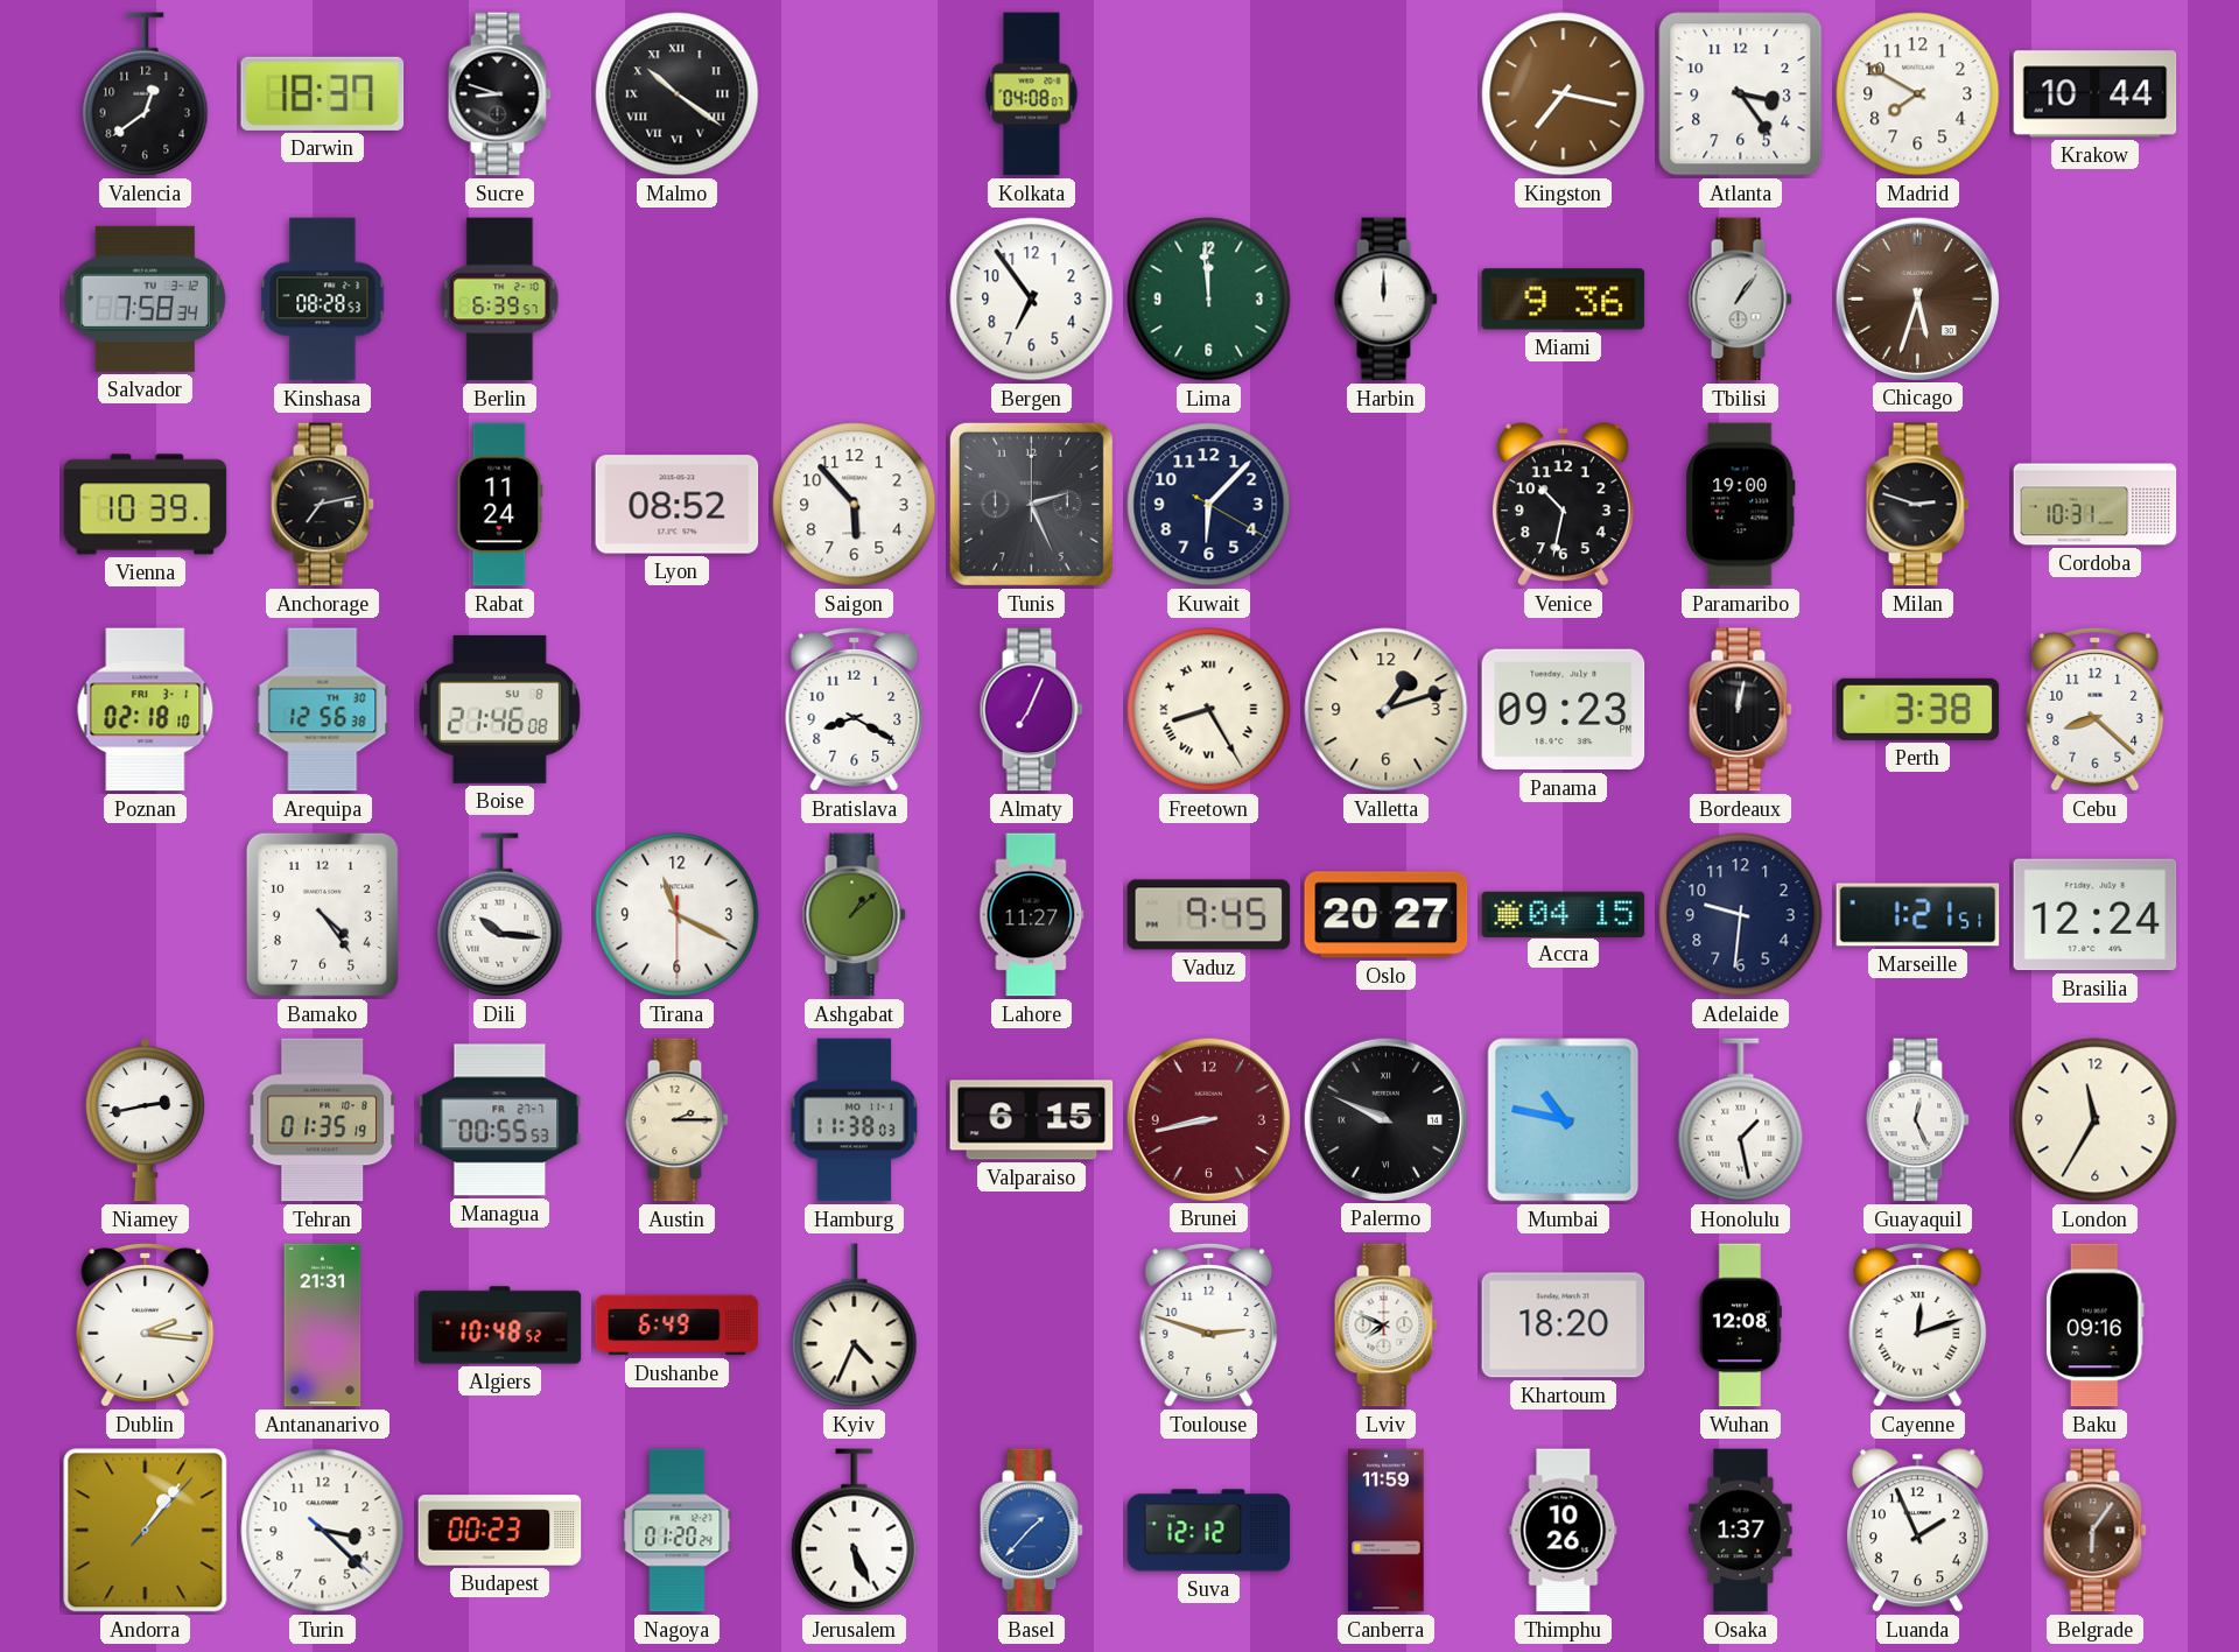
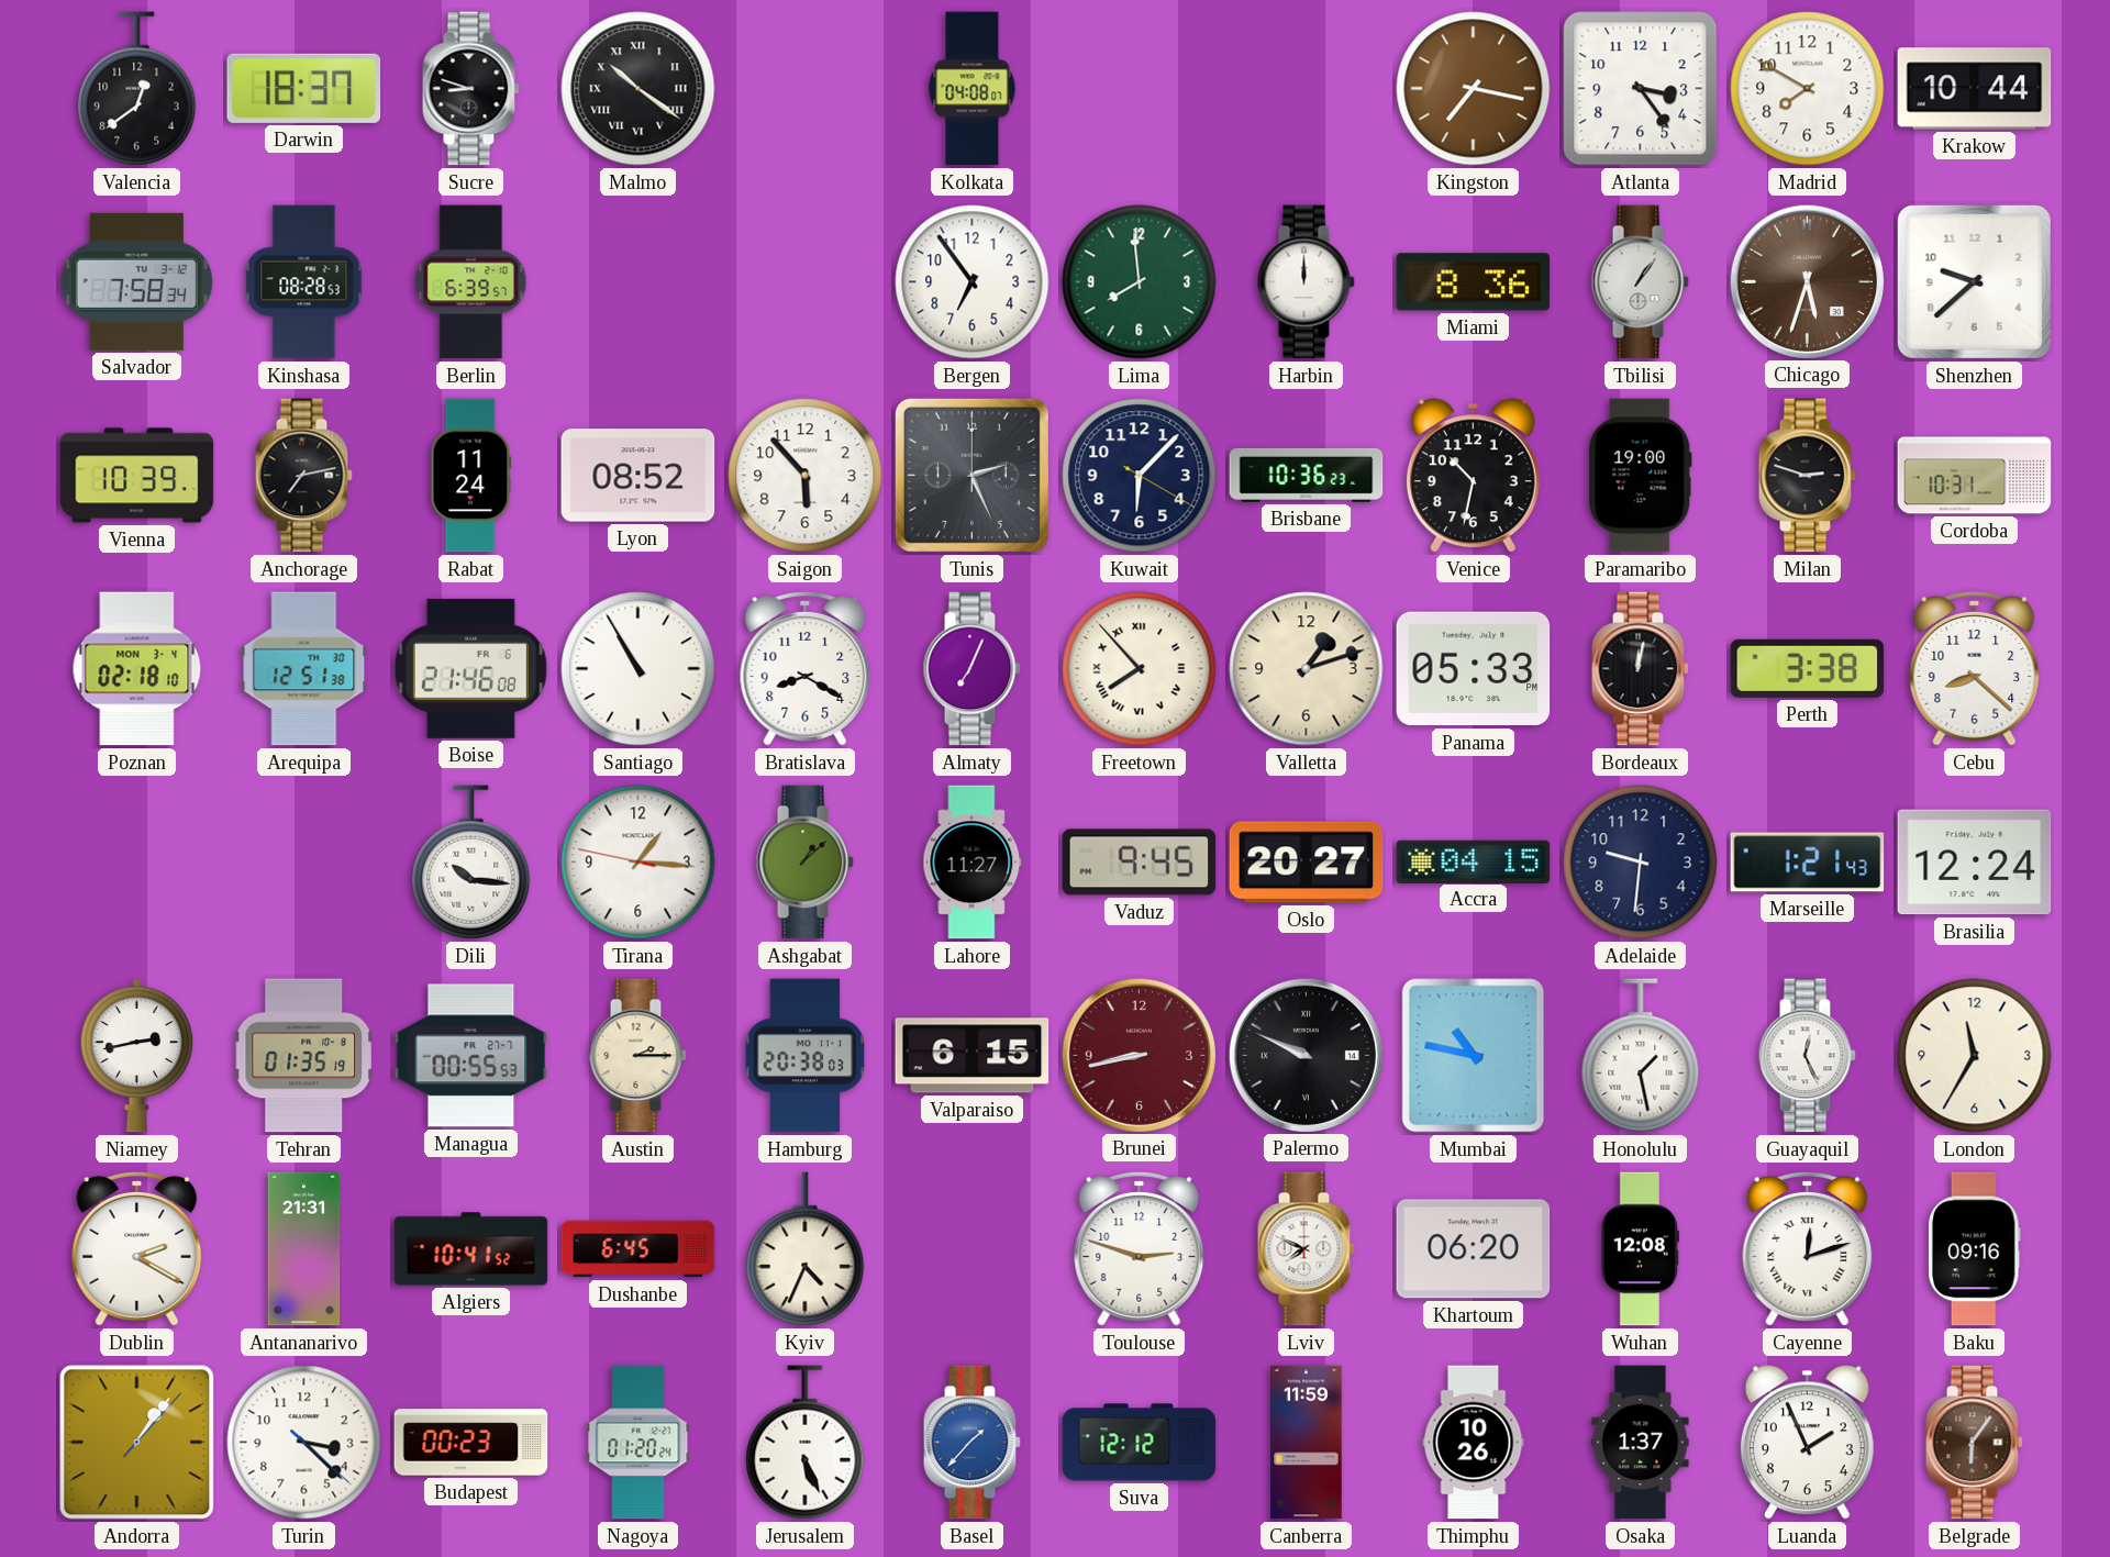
Lima: 11:59 -> 7:59 (1140, 282)
Miami: 9:36 -> 8:36 (1474, 282)
Shenzhen: none -> 9:38 (1974, 281)
Brisbane: none -> 10:36 (1307, 475)
Poznan date: FRI 3-1 -> MON 3-4 (137, 669)
Arequipa: 12:56 -> 12:51 (304, 669)
Boise date: SU 8 -> FR 6 (470, 668)
Santiago: none -> 10:55 (638, 669)
Freetown: 8:25 -> 7:53 (1140, 669)
Panama: 09:23 -> 05:33 (1474, 669)
Bamako: 4:24 -> none (322, 914)
Tirana: 11:19 -> 1:15 (638, 863)
Marseille: 1:21:51 -> 1:21:43 (1808, 863)
Hamburg: 11:38 -> 20:38 (806, 1056)
Dublin: 2:16 -> 2:20 (137, 1248)
Algiers: 10:48 -> 10:41 (471, 1249)
Dushanbe: 6:49 -> 6:45 (638, 1249)
Khartoum: 18:20 -> 06:20 (1474, 1249)
